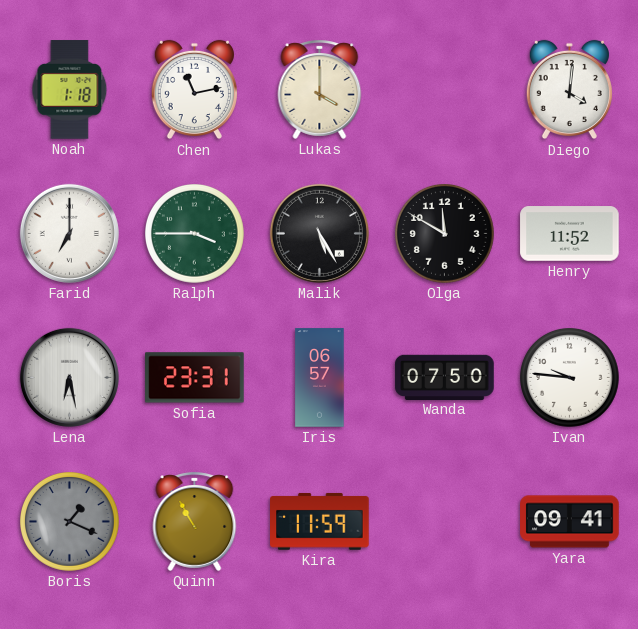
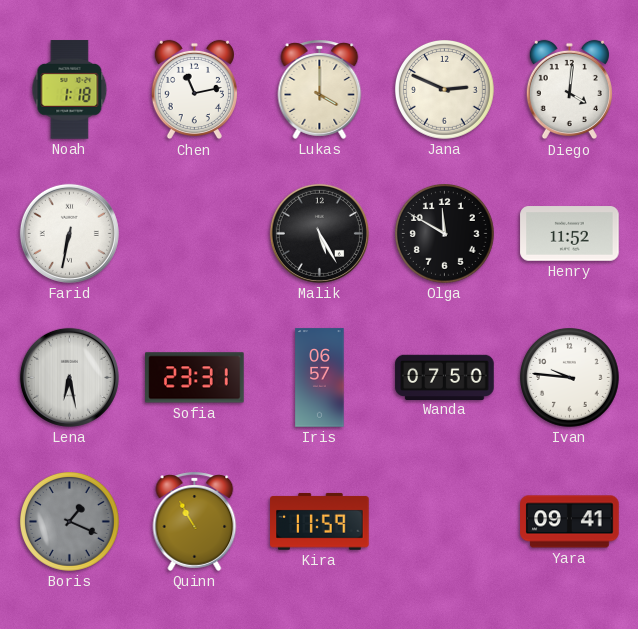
Jana: none -> 2:49 (445, 90)
Farid: 7:00 -> 6:32 (69, 233)
Ralph: 3:45 -> none (195, 234)
